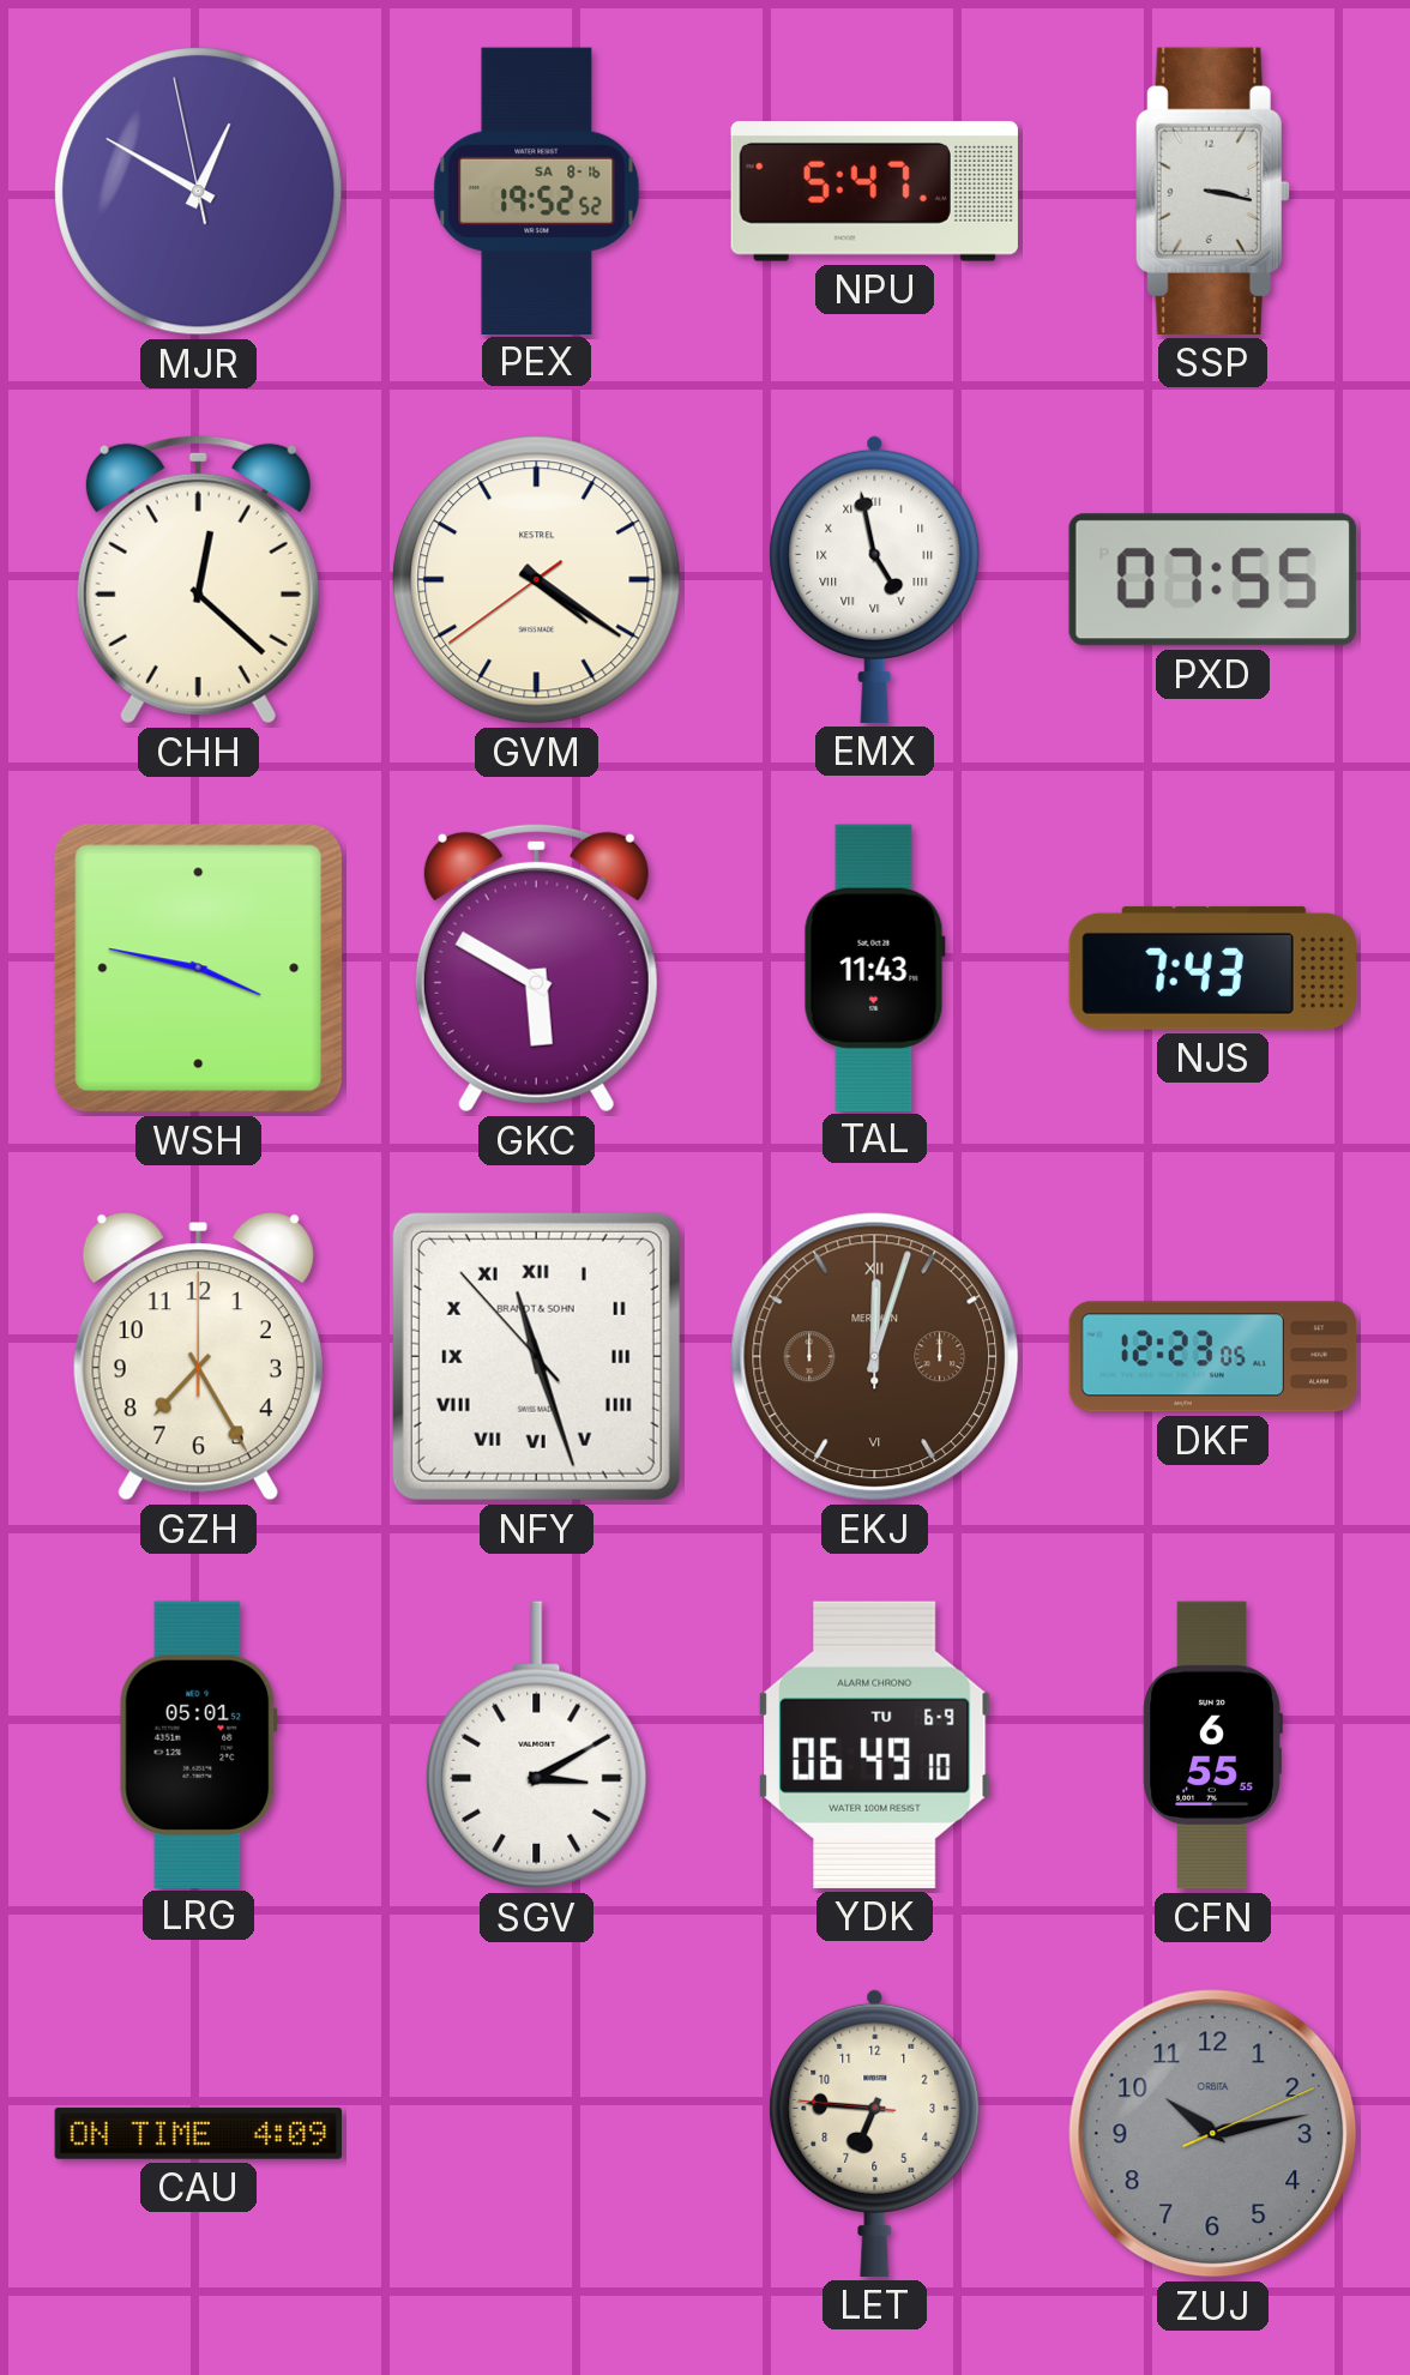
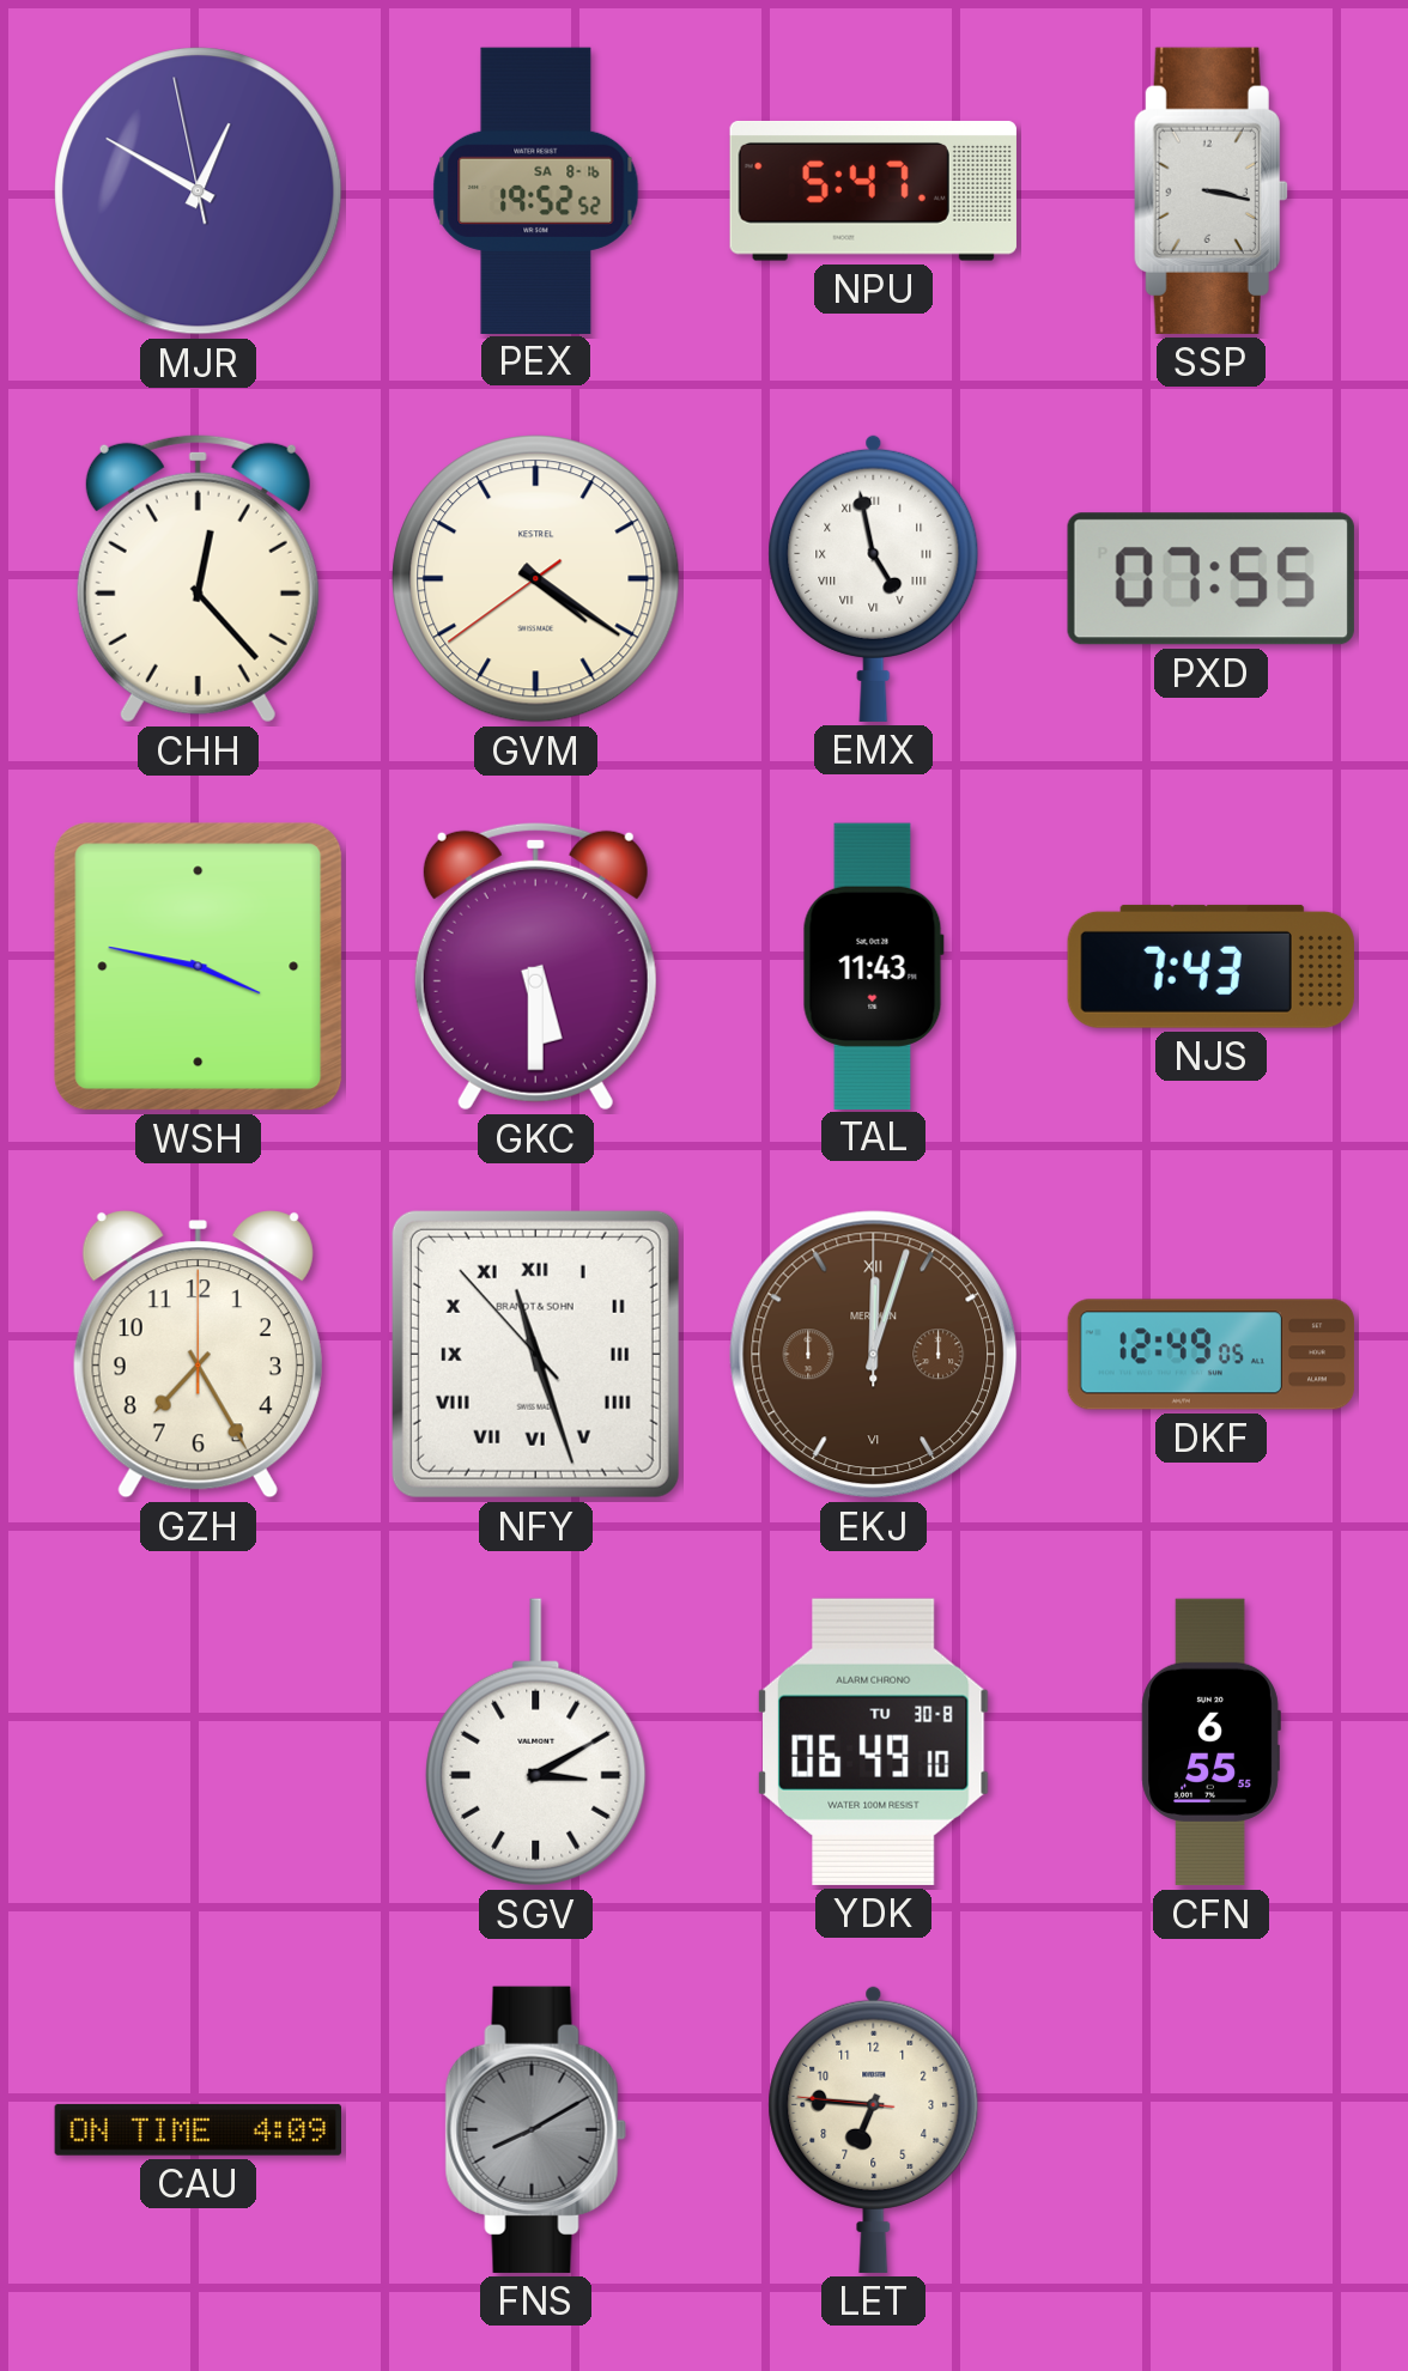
CHH: 12:22 -> 12:23 (198, 578)
GKC: 5:50 -> 5:30 (535, 966)
DKF: 12:23 -> 12:49 (1212, 1355)
LRG: 05:01 -> none (198, 1744)
YDK date: TU 6-9 -> TU 30-8 (873, 1741)
FNS: none -> 8:10 (535, 2129)
ZUJ: 10:13 -> none (1213, 2134)
